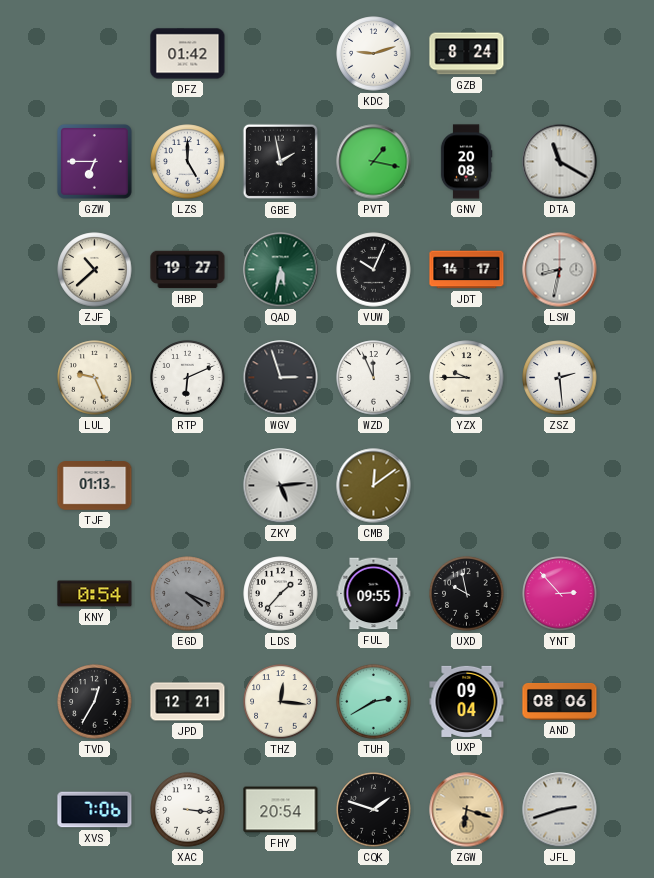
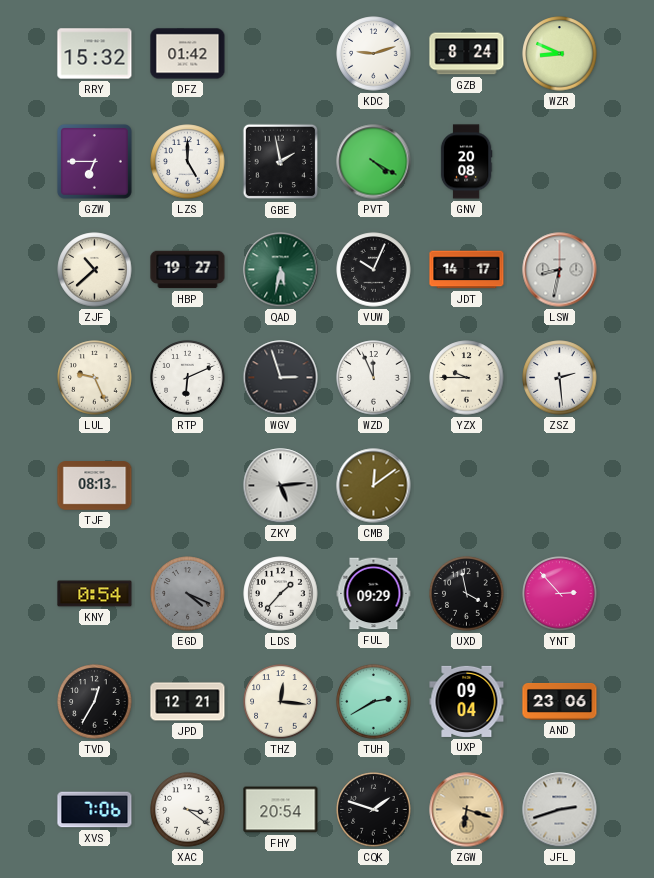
RRY: none -> 15:32 (95, 54)
WZR: none -> 8:49 (560, 54)
PVT: 1:17 -> 4:20 (374, 162)
DTA: 11:20 -> none (560, 162)
TJF: 01:13 -> 08:13 (95, 486)
FUL: 09:55 -> 09:29 (374, 594)
UXD: 9:58 -> 3:58 (467, 594)
AND: 08:06 -> 23:06 (560, 701)
XAC: 3:16 -> 3:21 (188, 810)
